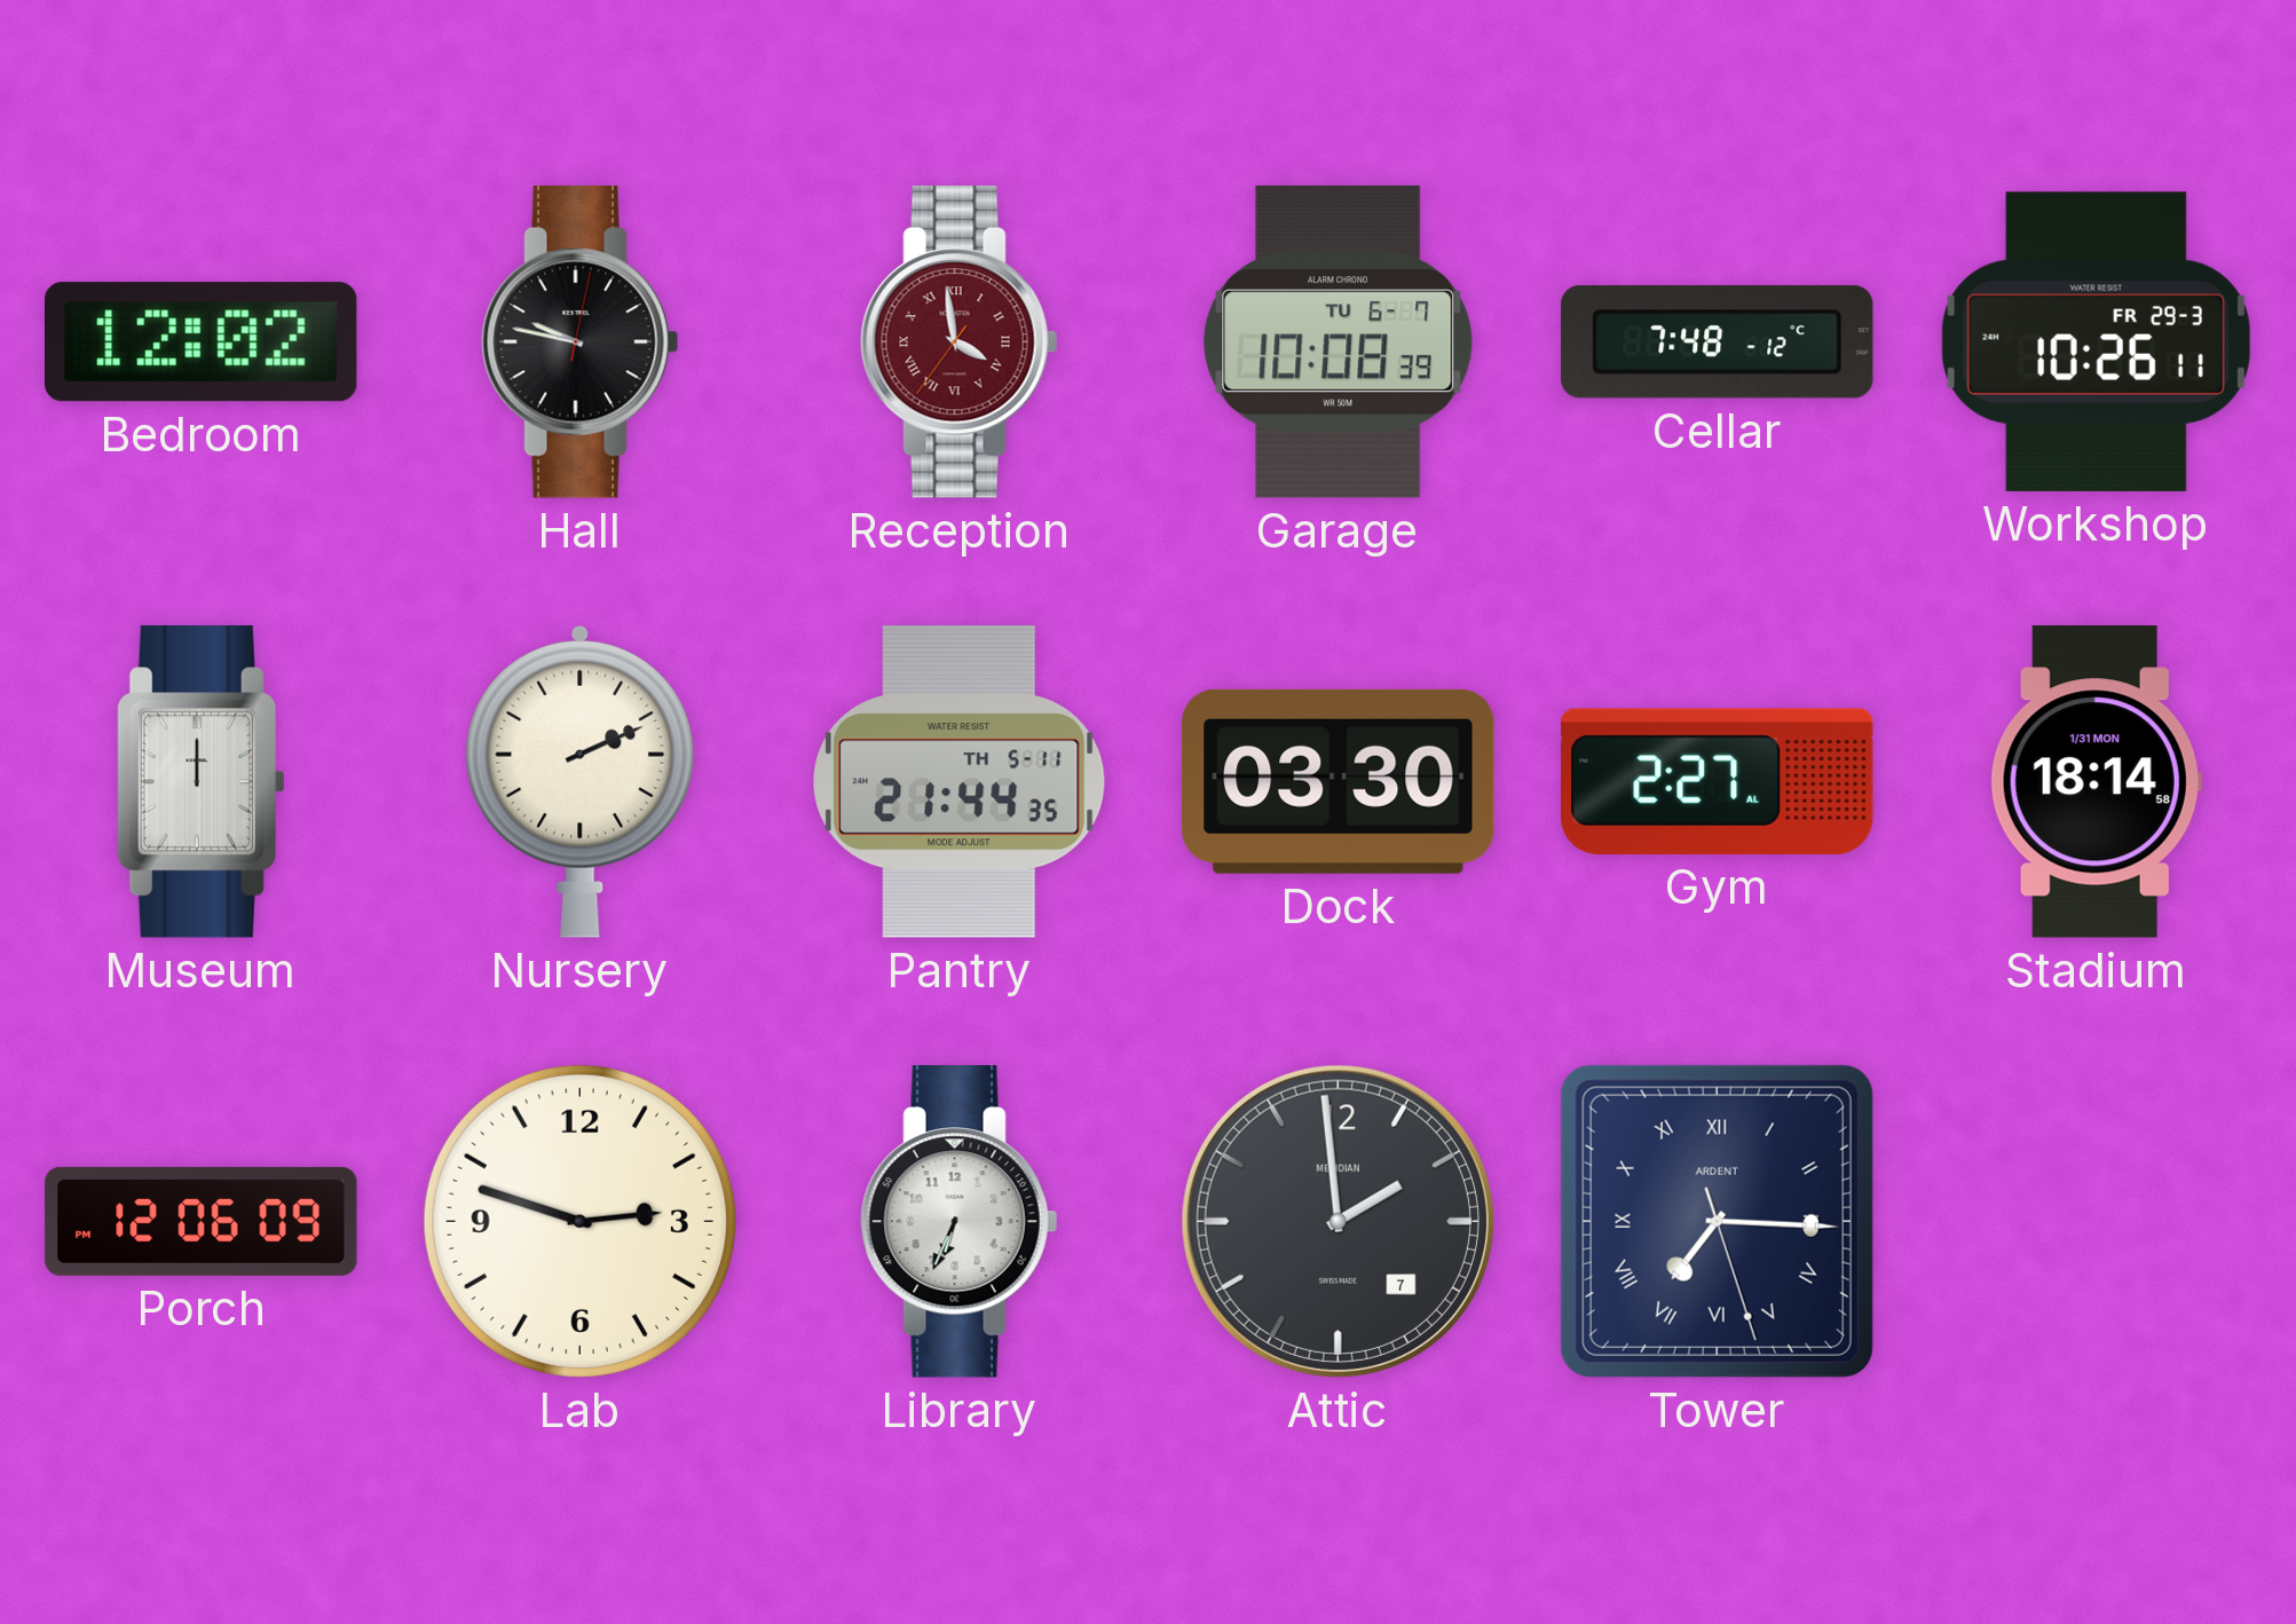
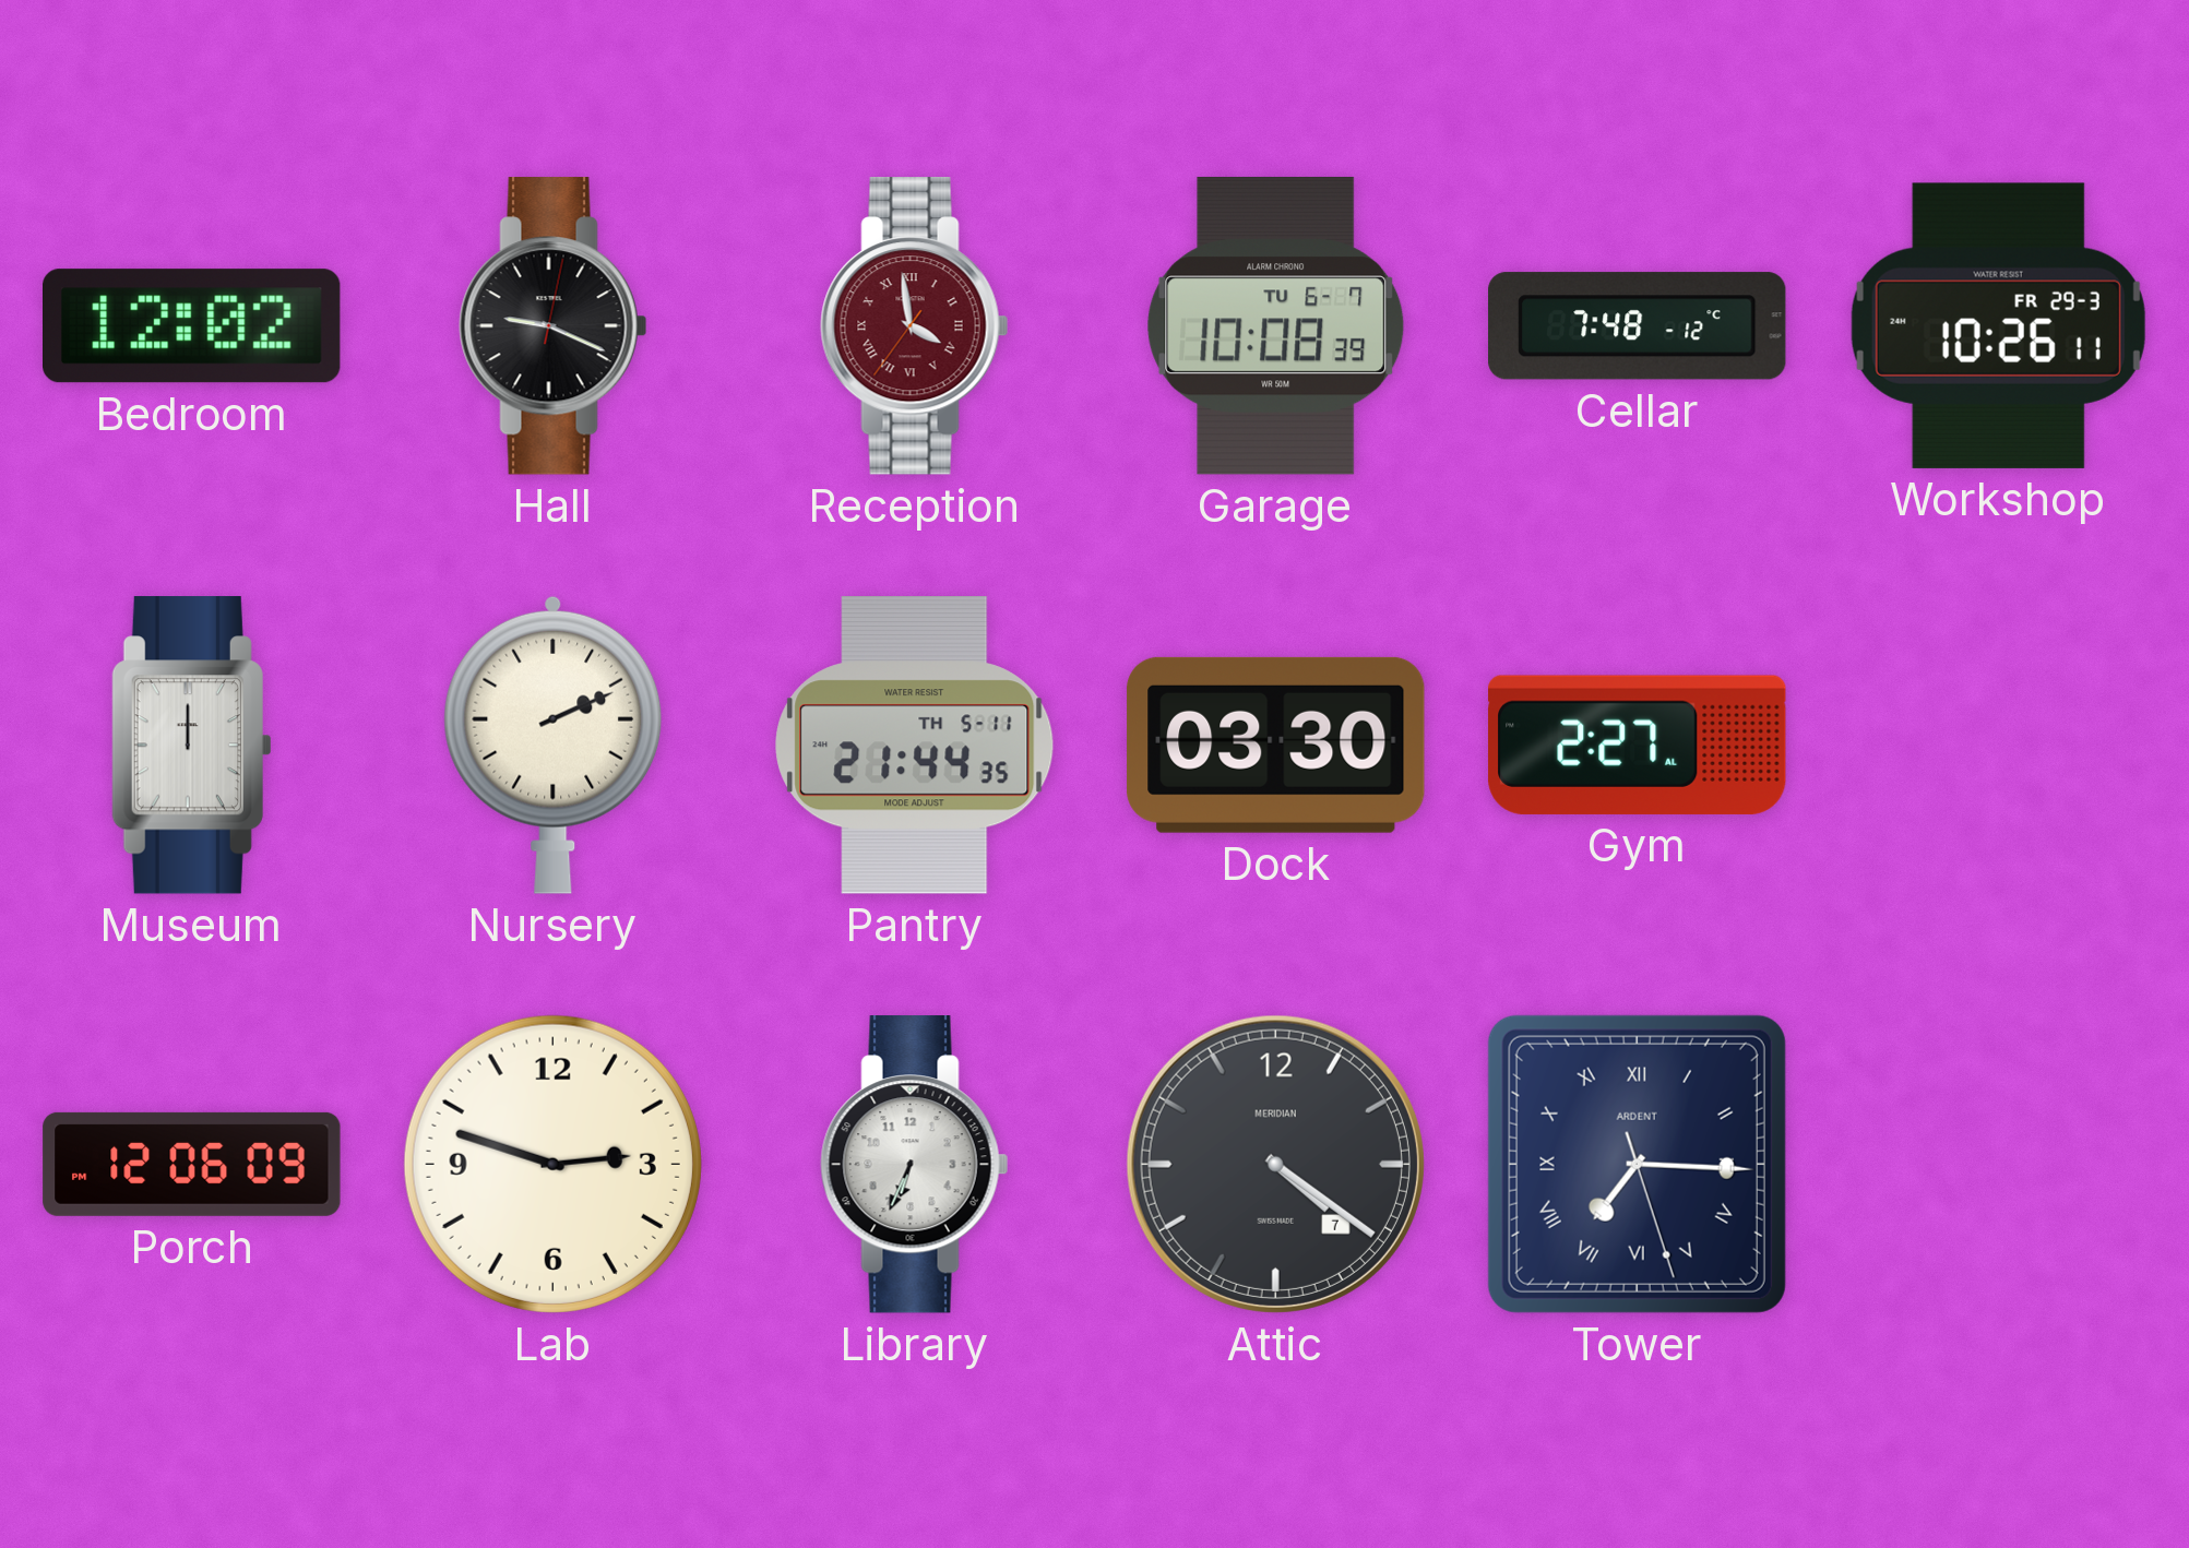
Hall: 9:47 -> 9:19 (554, 326)
Stadium: 18:14 -> none (2096, 782)
Attic: 1:59 -> 4:21 (1275, 1164)
